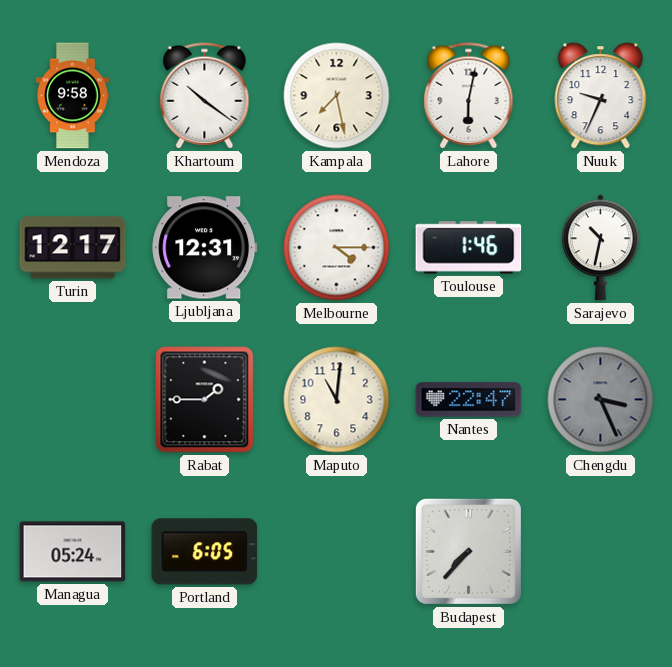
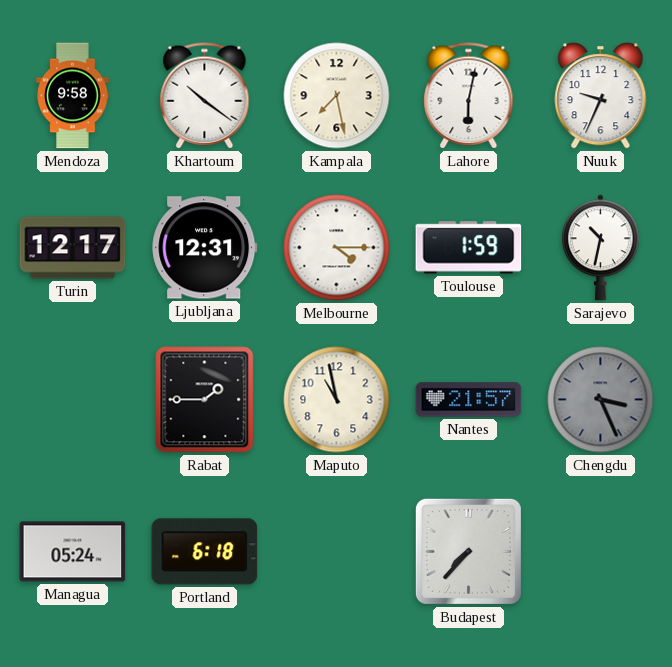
Toulouse: 1:46 -> 1:59 (469, 248)
Maputo: 11:01 -> 10:58 (337, 400)
Nantes: 22:47 -> 21:57 (469, 400)
Portland: 6:05 -> 6:18 (205, 552)
